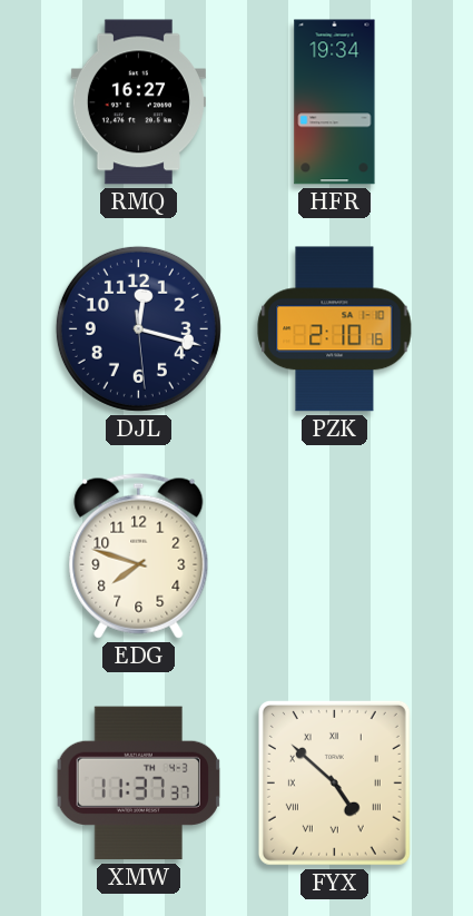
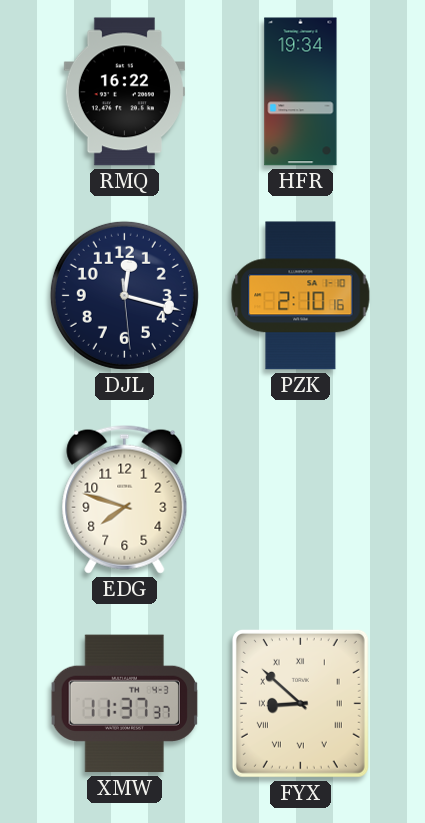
RMQ: 16:27 -> 16:22 (124, 92)
FYX: 4:52 -> 8:52 (300, 703)
